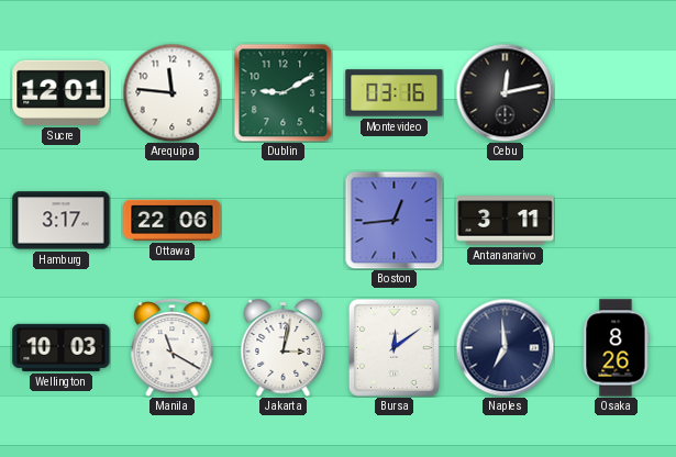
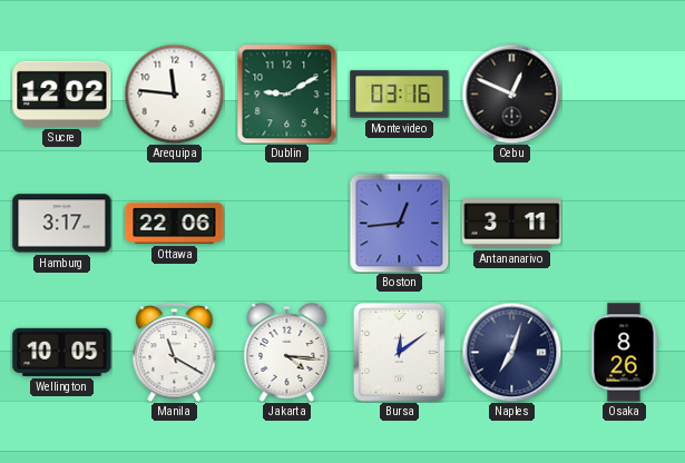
Sucre: 12:01 -> 12:02 (62, 93)
Cebu: 12:13 -> 12:49 (511, 93)
Wellington: 10:03 -> 10:05 (62, 352)
Jakarta: 3:02 -> 4:16 (287, 353)
Naples: 6:59 -> 7:03 (511, 352)
